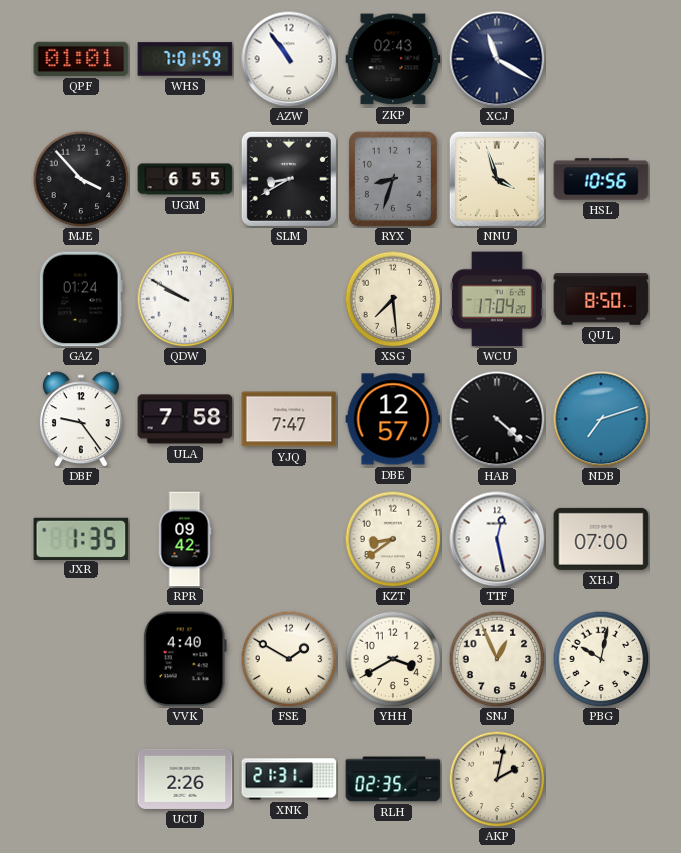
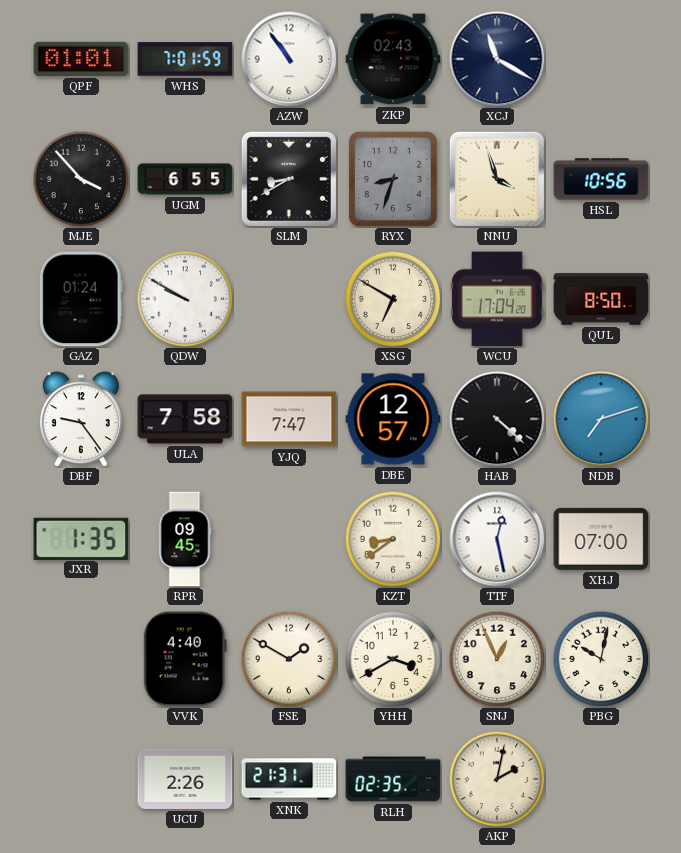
XSG: 7:29 -> 6:50 (393, 299)
RPR: 09:42 -> 09:45 (185, 539)
